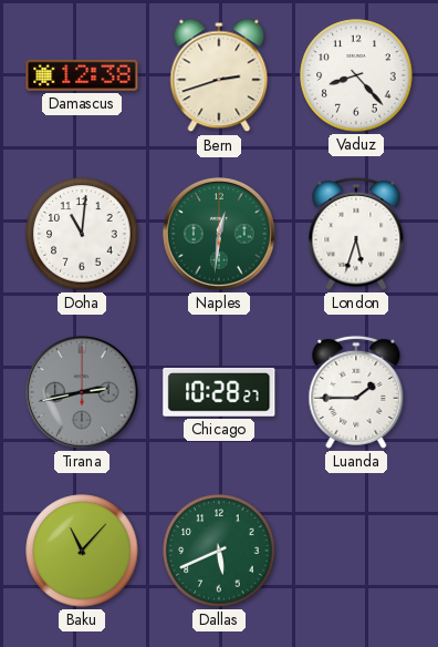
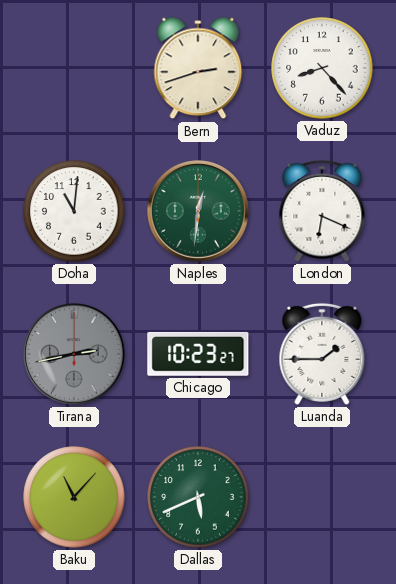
Damascus: 12:38 -> none (82, 75)
London: 5:33 -> 6:19 (322, 211)
Chicago: 10:28 -> 10:23 (198, 354)
